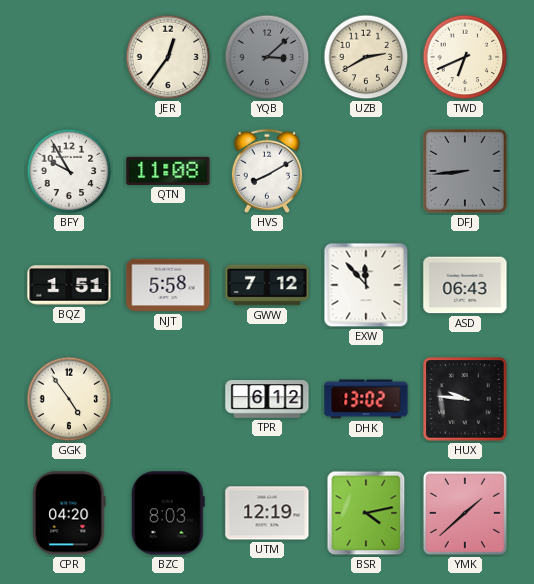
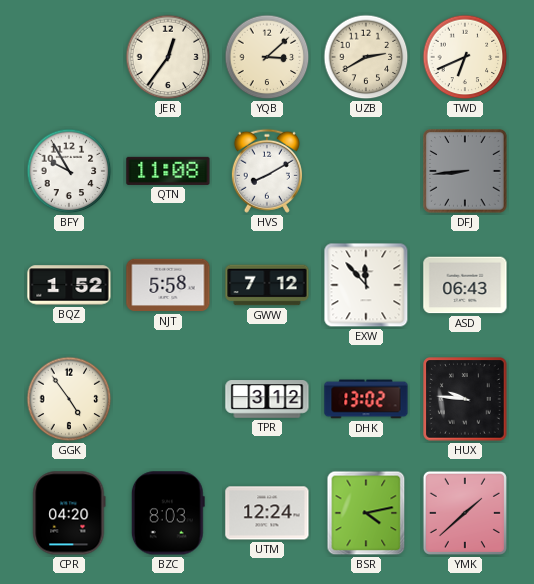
YQB dial: grey -> cream (267, 57)
BQZ: 1:51 -> 1:52 (69, 285)
TPR: 6:12 -> 3:12 (267, 399)
UTM: 12:19 -> 12:24 (267, 513)
